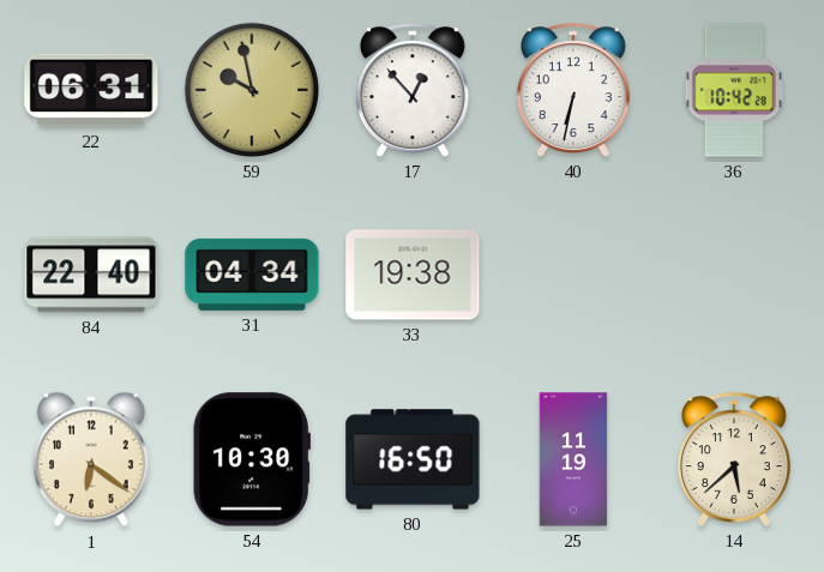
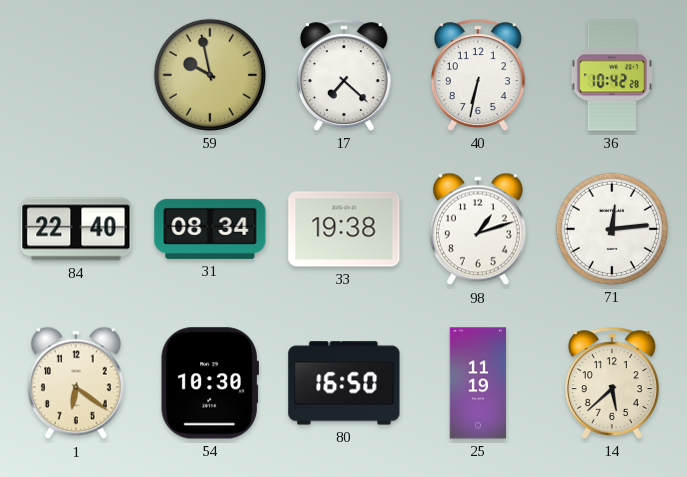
22: 06:31 -> none (91, 90)
17: 12:53 -> 7:22 (344, 75)
31: 04:34 -> 08:34 (210, 229)
98: none -> 1:12 (478, 229)
71: none -> 12:14 (612, 229)
